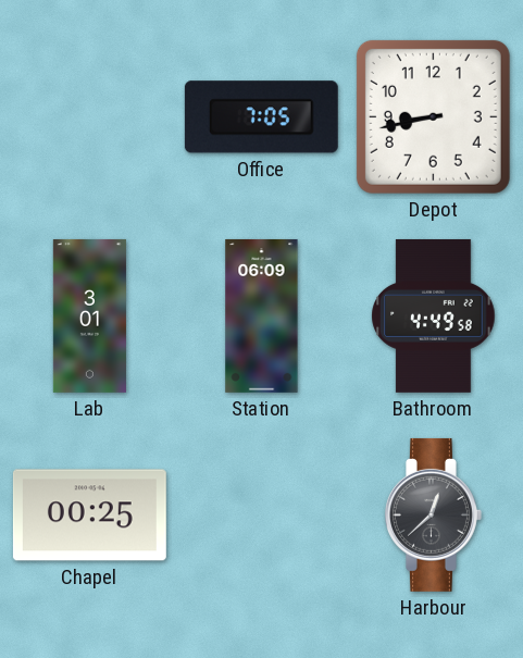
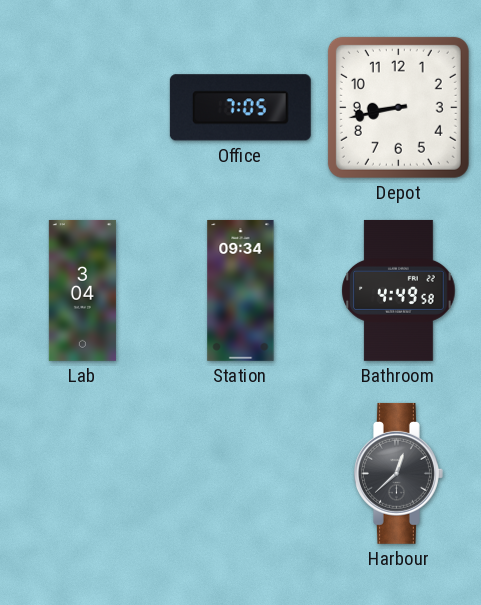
Lab: 3:01 -> 3:04 (82, 290)
Station: 06:09 -> 09:34 (241, 290)
Chapel: 00:25 -> none (89, 516)
